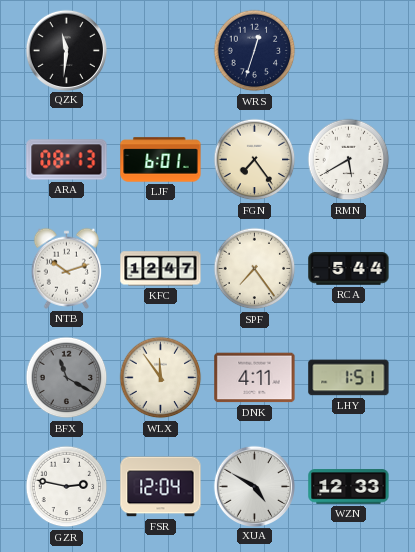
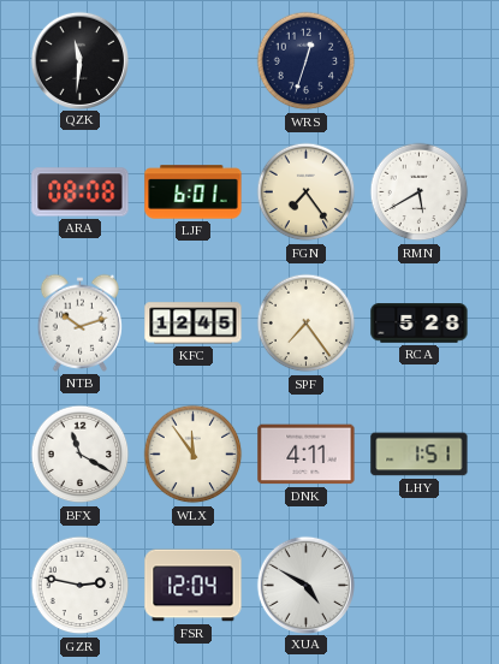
ARA: 08:13 -> 08:08 (81, 192)
KFC: 12:47 -> 12:45 (194, 324)
RCA: 5:44 -> 5:28 (420, 324)
BFX dial: grey -> white (81, 455)
WZN: 12:33 -> none (349, 487)
